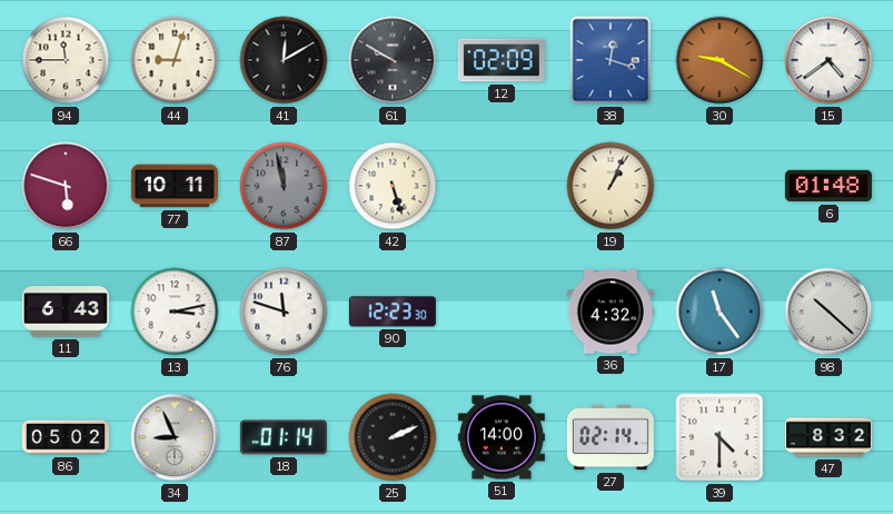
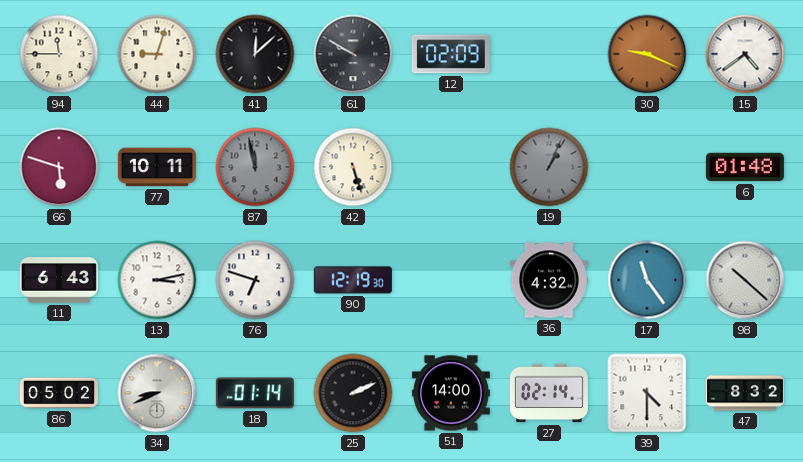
41: 12:10 -> 12:08 (255, 54)
38: 12:18 -> none (611, 60)
30: 9:20 -> 9:19 (647, 54)
19 dial: cream -> grey (549, 167)
76: 11:48 -> 6:48 (255, 280)
90: 12:23 -> 12:19 (353, 280)
34: 8:56 -> 8:41 (157, 393)
